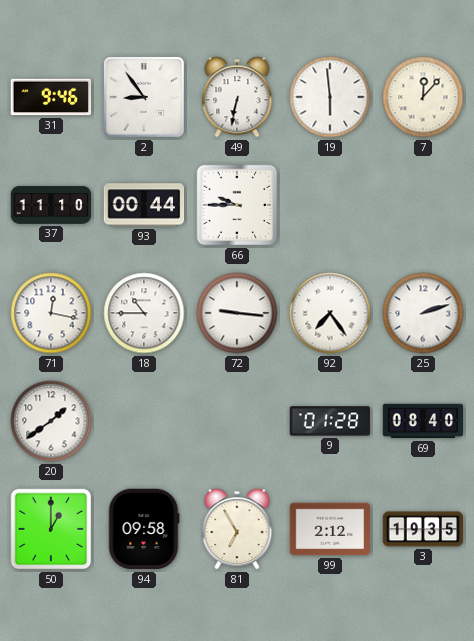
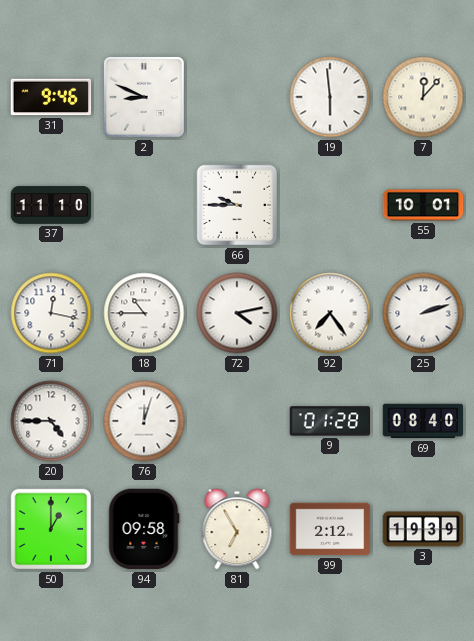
2: 8:54 -> 8:49 (144, 97)
49: 6:32 -> none (237, 97)
93: 00:44 -> none (144, 205)
55: none -> 10:01 (423, 205)
72: 9:16 -> 4:13 (237, 313)
20: 1:39 -> 4:45 (51, 421)
76: none -> 12:03 (144, 421)
3: 19:35 -> 19:39 (423, 529)
